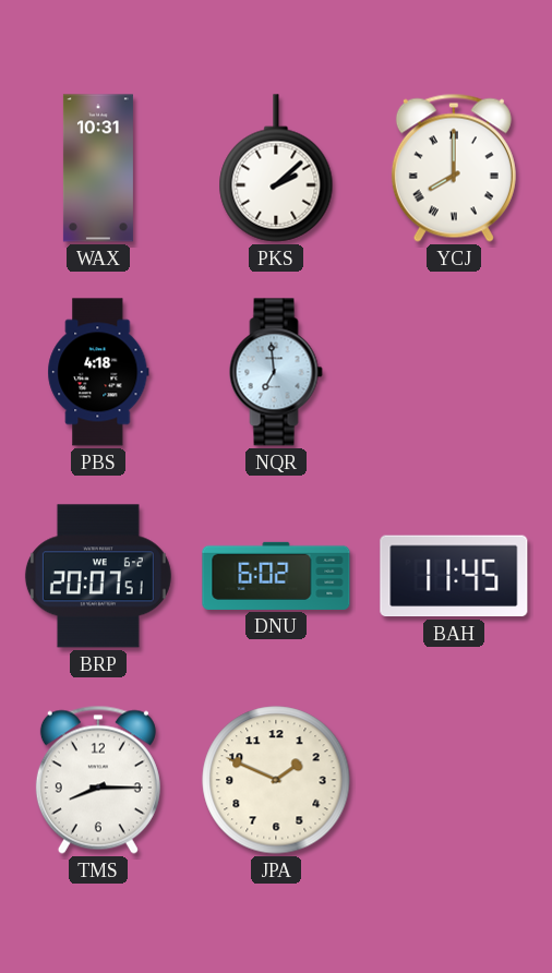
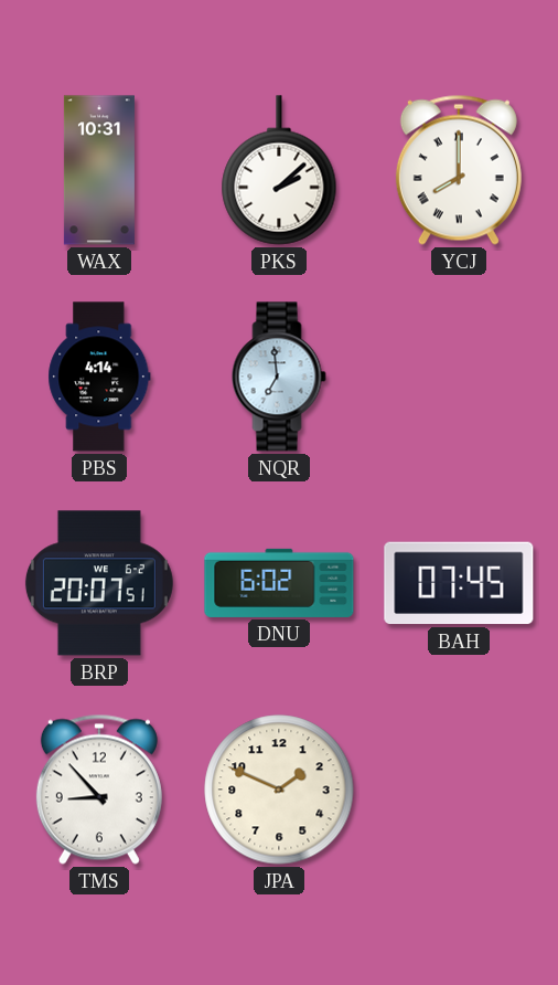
PBS: 4:18 -> 4:14 (99, 377)
BAH: 11:45 -> 07:45 (459, 583)
TMS: 8:15 -> 8:53 (99, 790)
